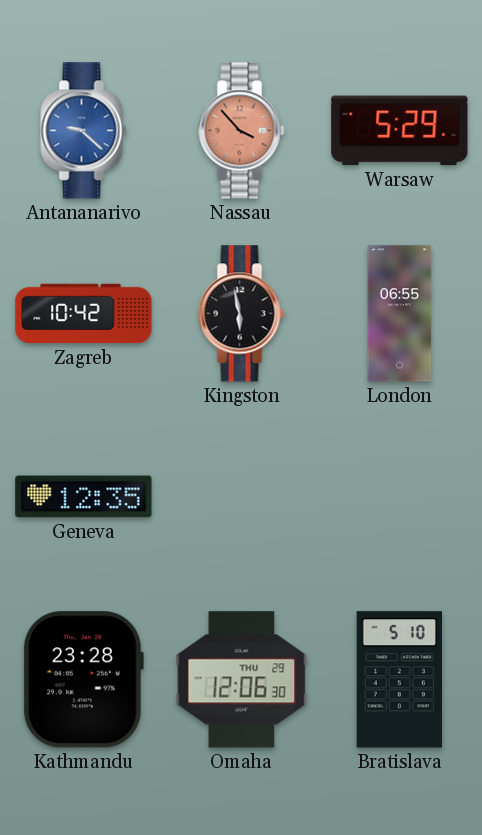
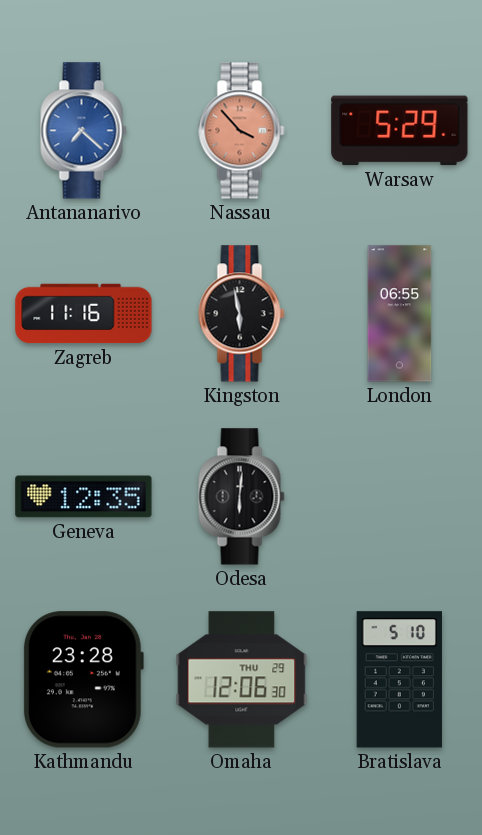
Antananarivo: 9:22 -> 7:22 (84, 131)
Zagreb: 10:42 -> 11:16 (84, 314)
Odesa: none -> 6:01 (242, 497)
